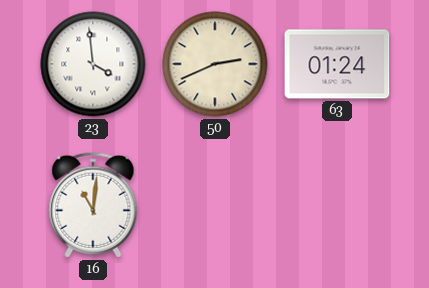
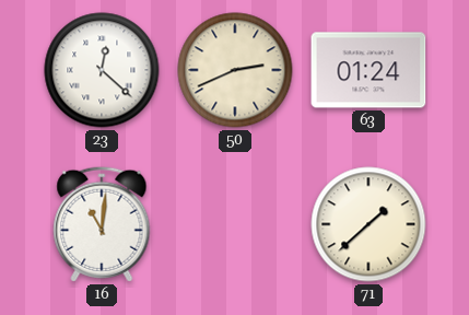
23: 3:59 -> 12:22 (102, 70)
71: none -> 1:38 (368, 224)
